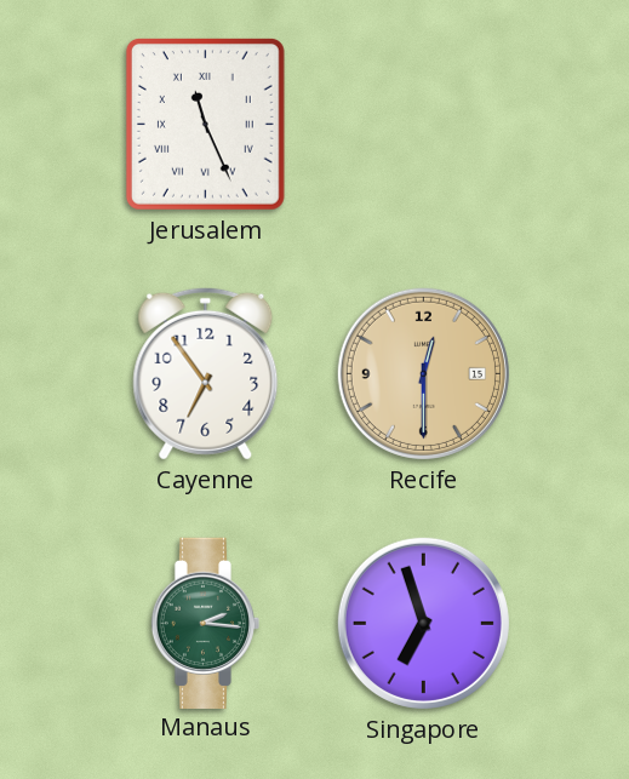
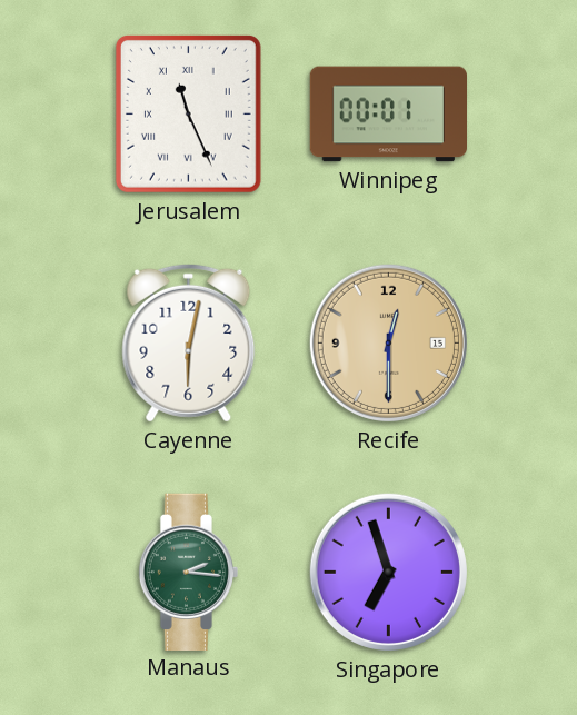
Winnipeg: none -> 00:01 (388, 115)
Cayenne: 6:54 -> 6:02 (189, 342)
